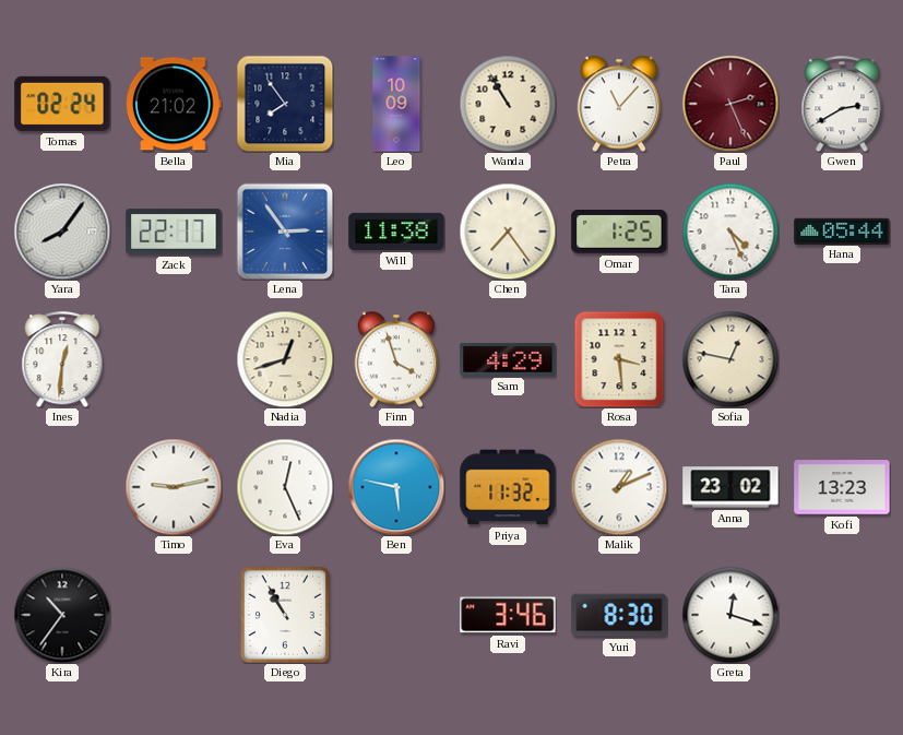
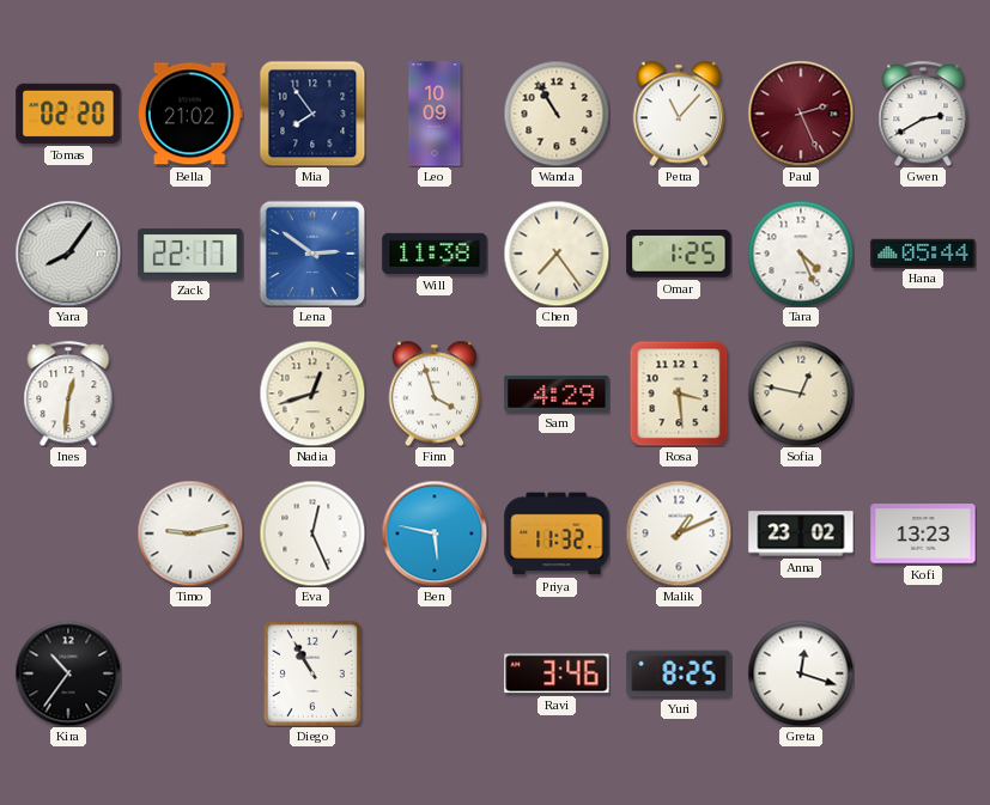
Tomas: 02:24 -> 02:20 (68, 114)
Lena: 2:54 -> 2:51 (312, 254)
Yuri: 8:30 -> 8:25 (679, 673)
